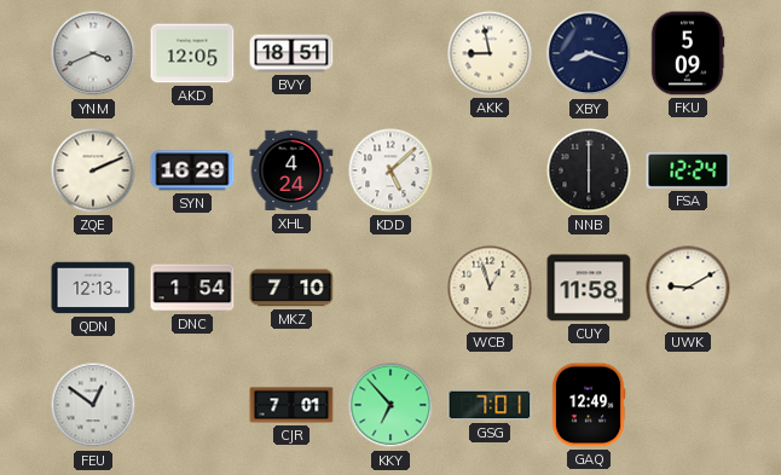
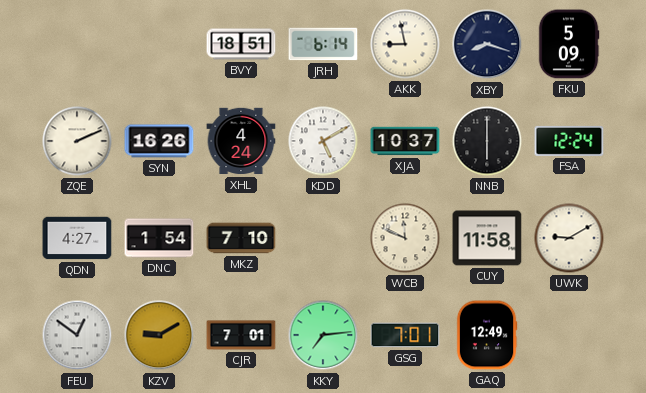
YNM: 3:41 -> none (93, 53)
AKD: 12:05 -> none (192, 53)
JRH: none -> 6:14 (323, 44)
SYN: 16:29 -> 16:26 (159, 141)
KDD: 5:08 -> 5:10 (323, 141)
XJA: none -> 10:37 (405, 141)
QDN: 12:13 -> 4:27 (77, 238)
WCB: 12:57 -> 11:49 (405, 238)
KZV: none -> 9:10 (159, 335)
KKY: 6:53 -> 7:14 (323, 335)
